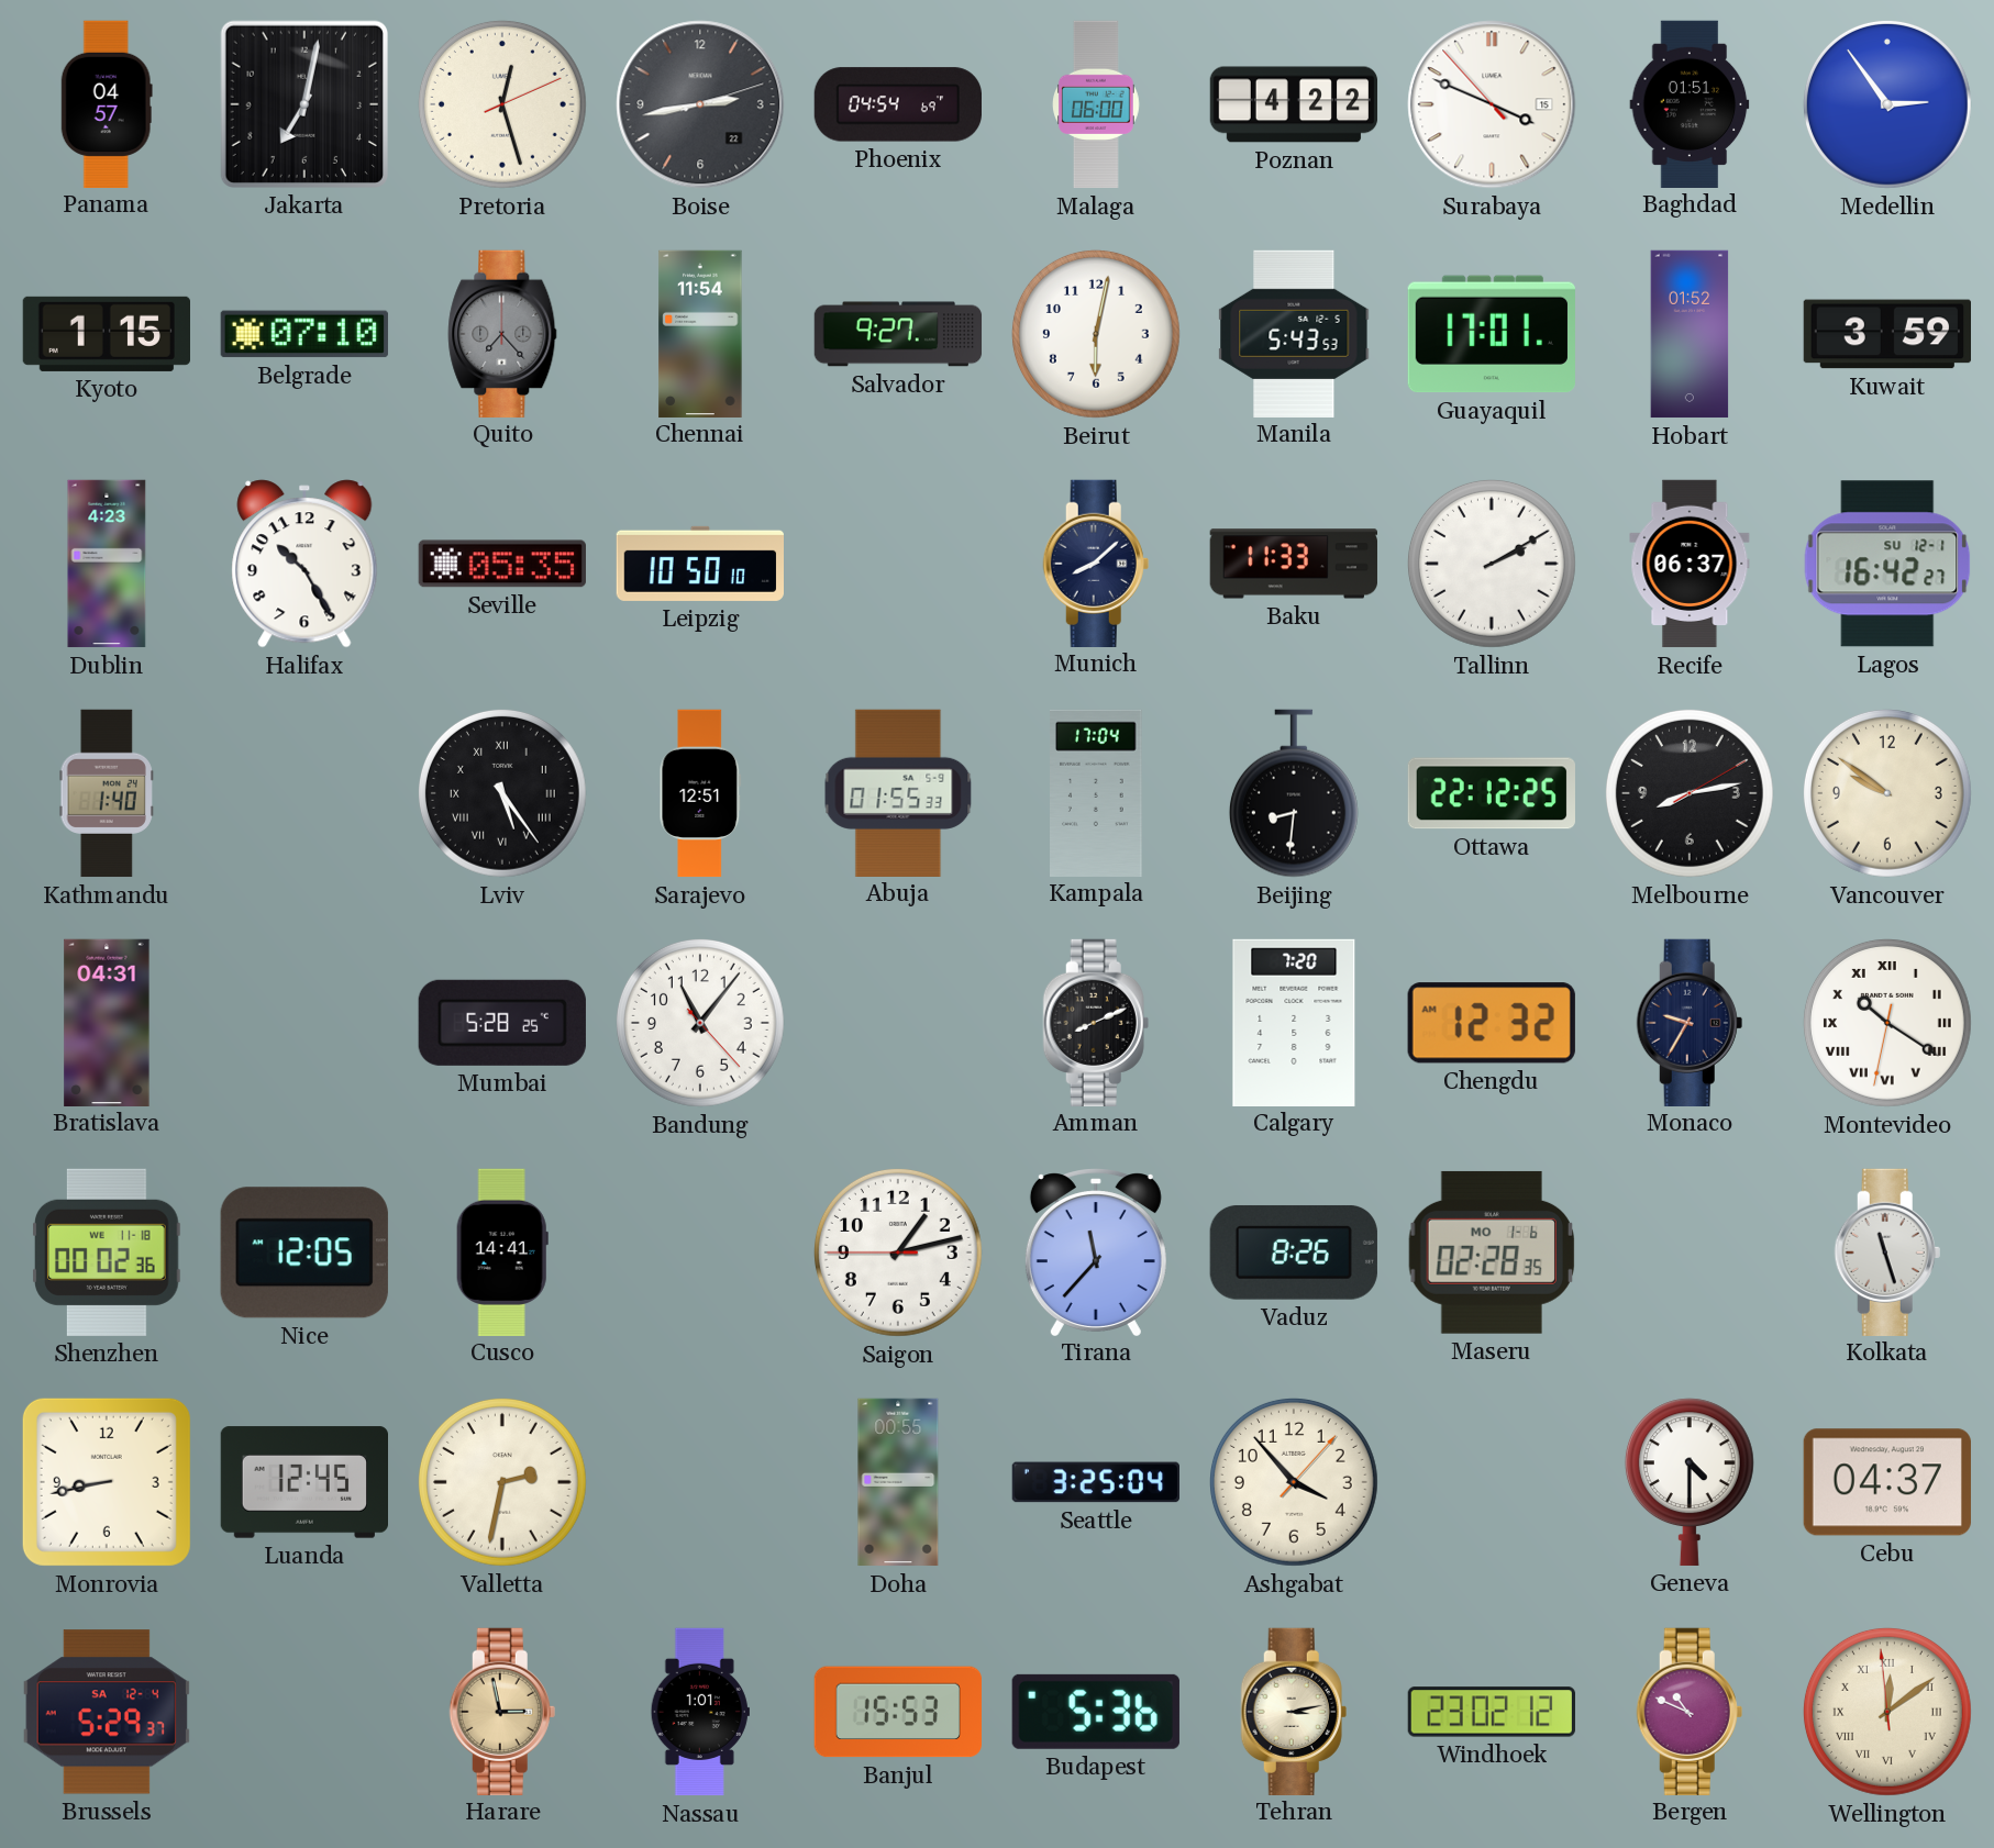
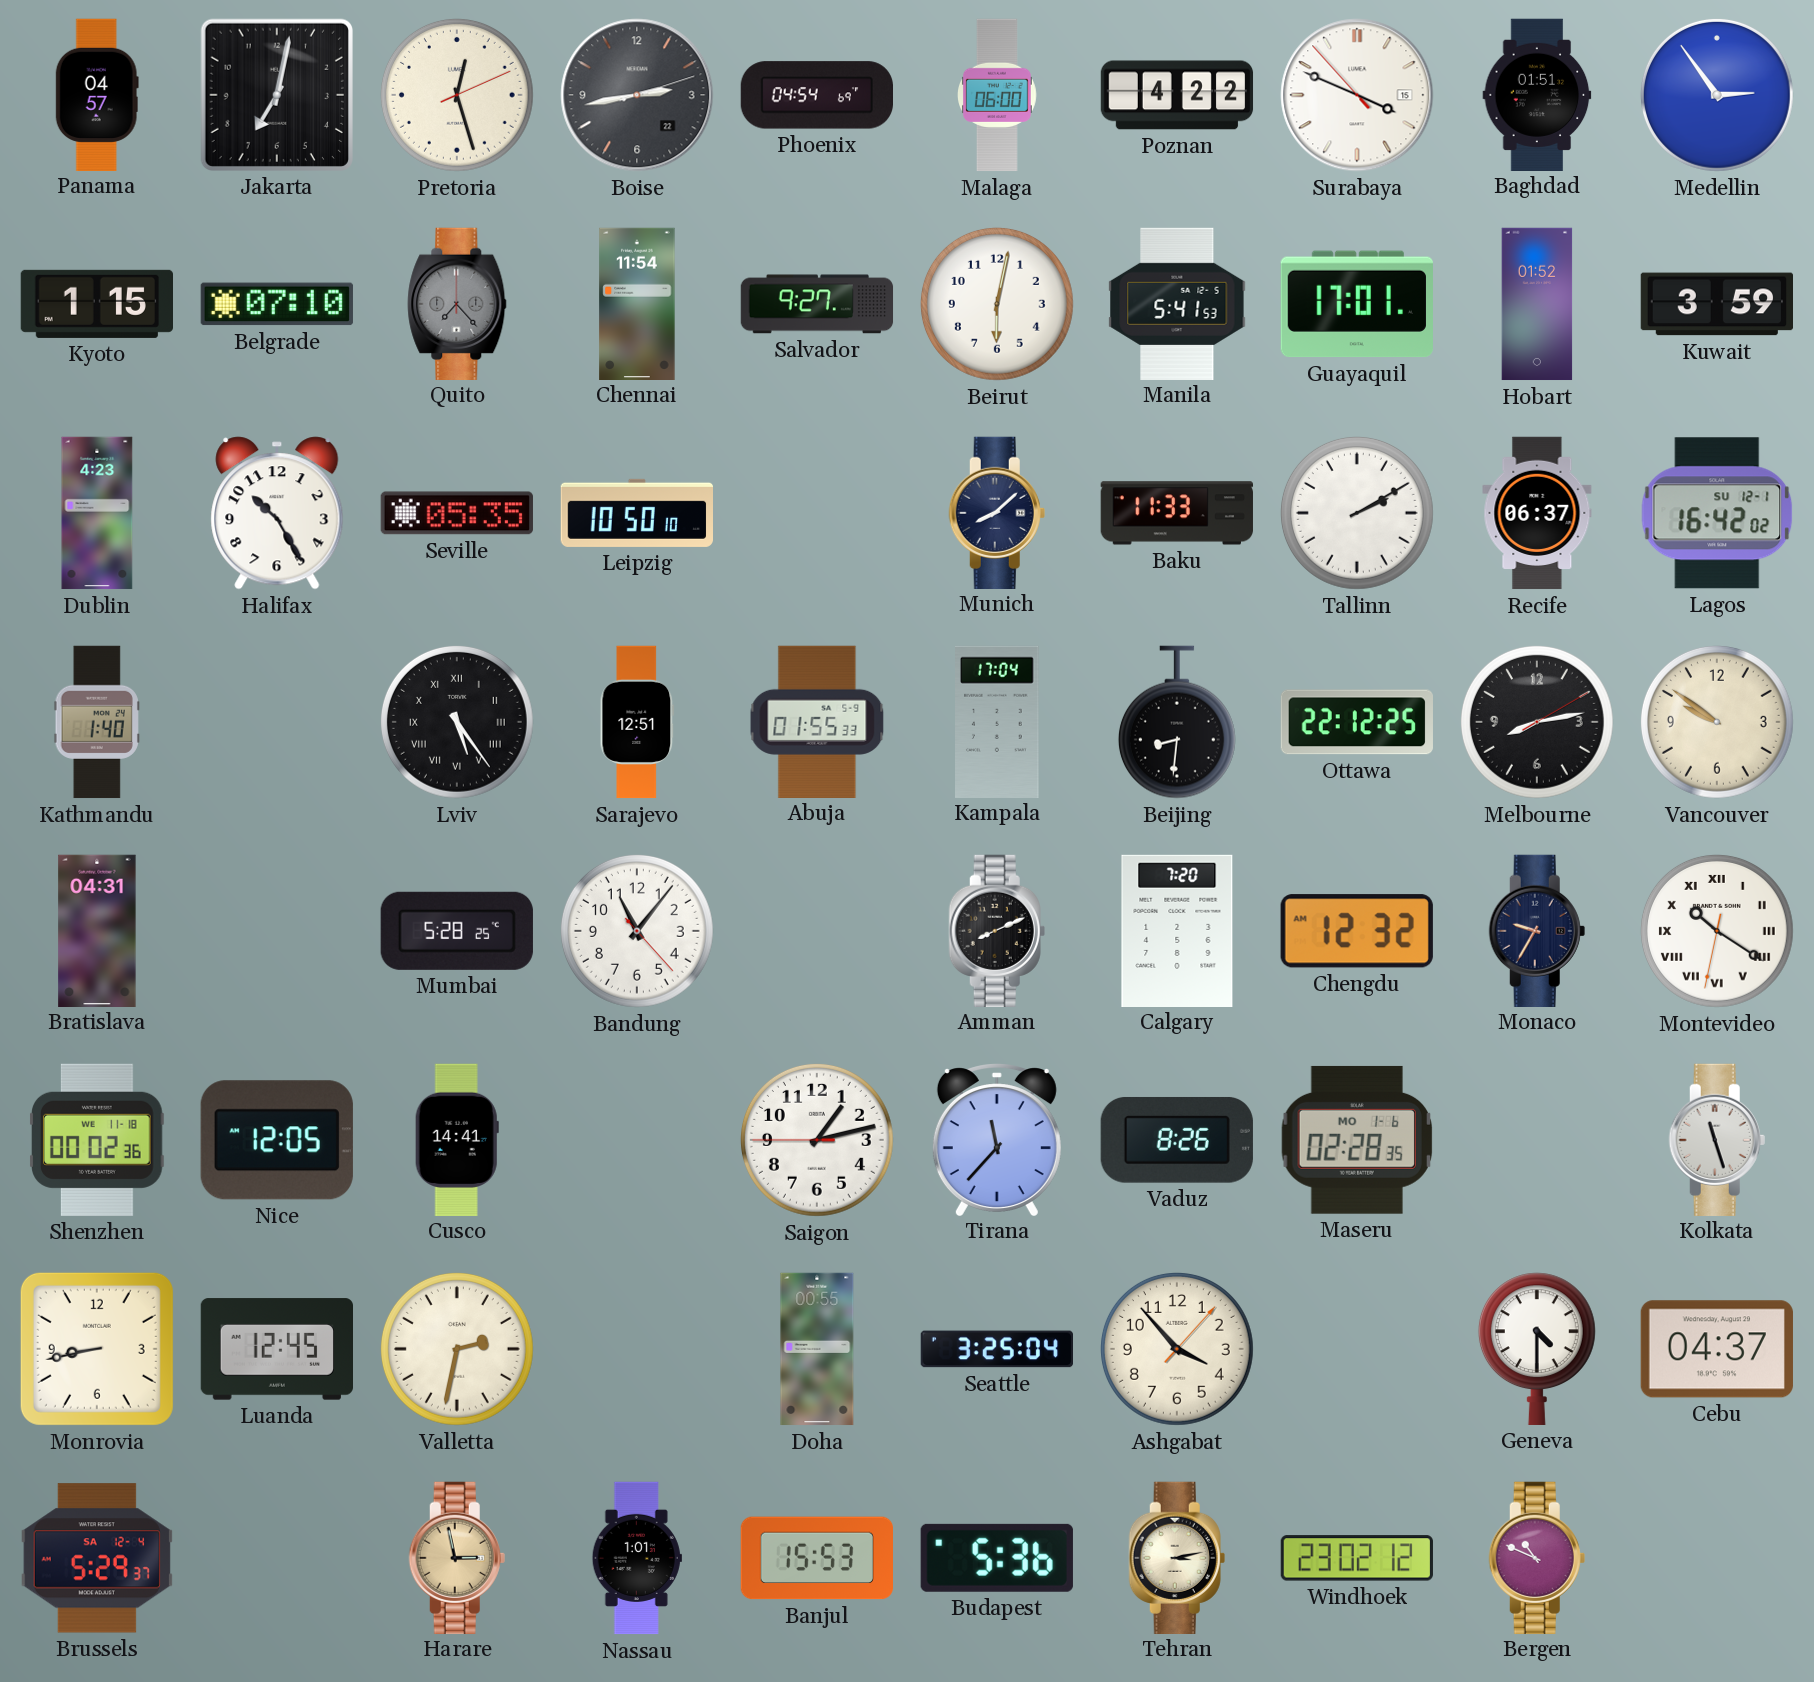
Manila: 5:43 -> 5:41 (1177, 303)
Lagos: 16:42:27 -> 16:42:02 (1717, 513)
Wellington: 12:08 -> none (1887, 1712)
